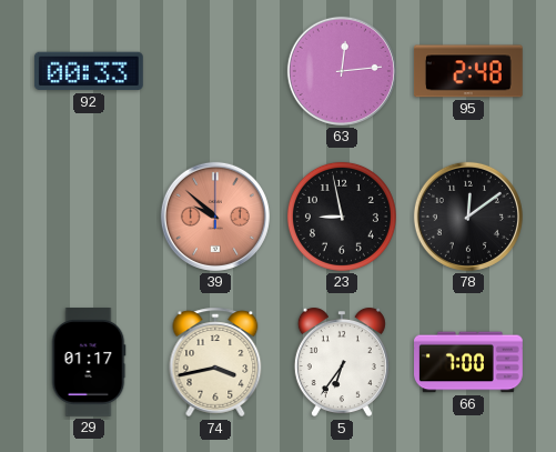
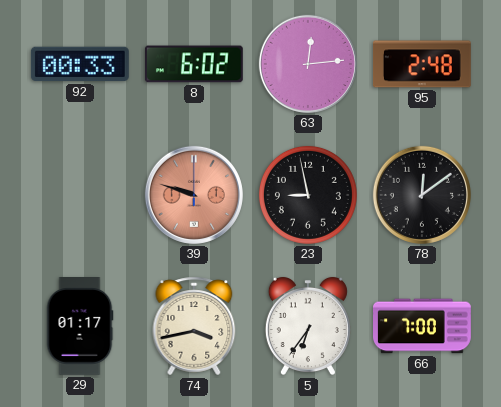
8: none -> 6:02 (194, 64)
39: 9:52 -> 9:48 (194, 195)
